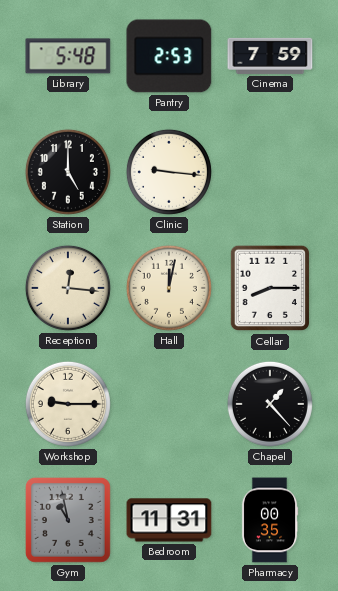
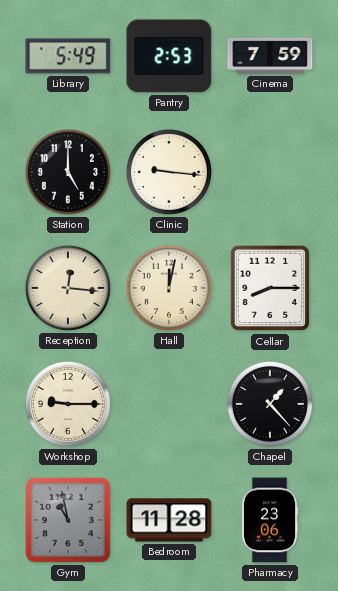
Library: 5:48 -> 5:49 (68, 56)
Bedroom: 11:31 -> 11:28 (169, 520)
Pharmacy: 00:35 -> 23:06 (270, 520)
